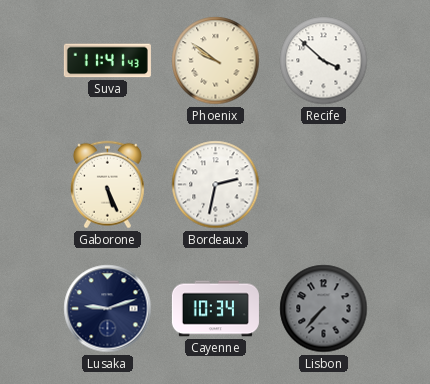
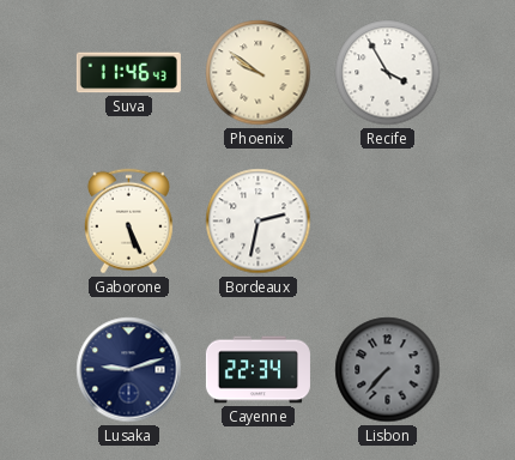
Suva: 11:41 -> 11:46 (128, 73)
Recife: 3:52 -> 3:55 (388, 73)
Cayenne: 10:34 -> 22:34 (257, 370)
